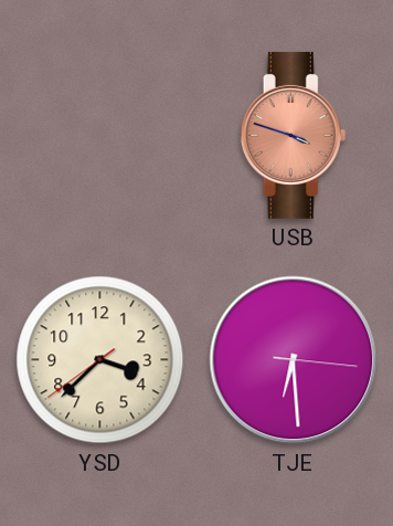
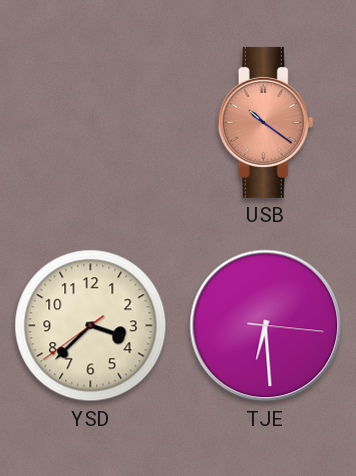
USB: 3:48 -> 10:21 (266, 122)
